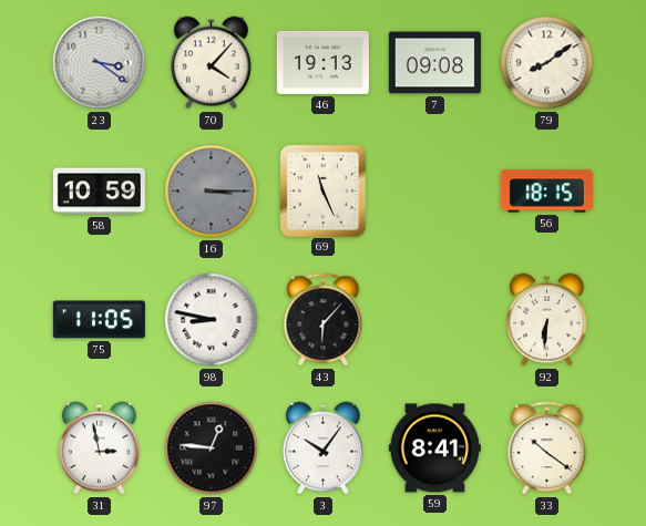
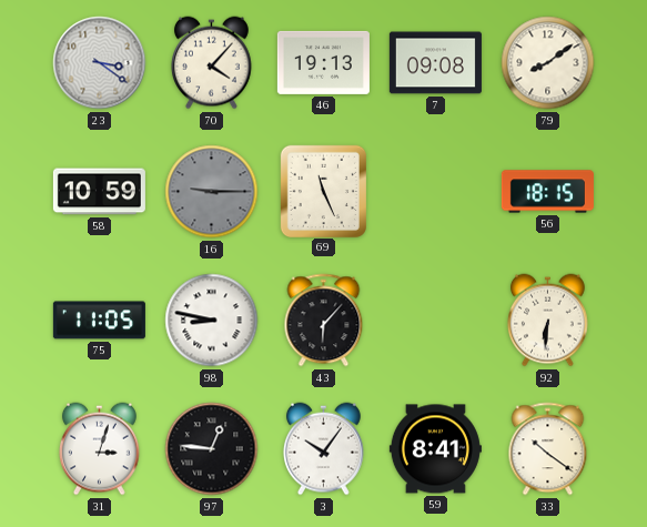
16: 3:15 -> 9:15 (212, 192)
31: 2:58 -> 3:03 (99, 449)
